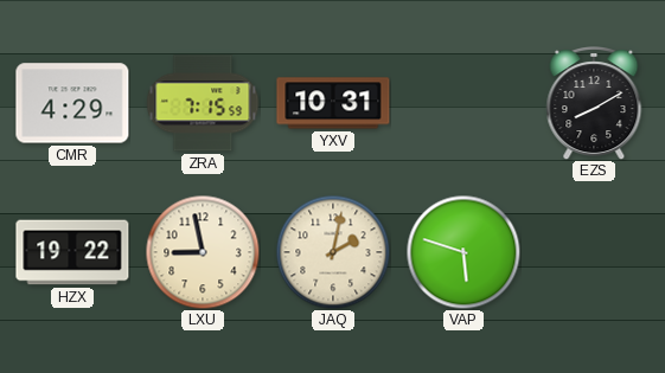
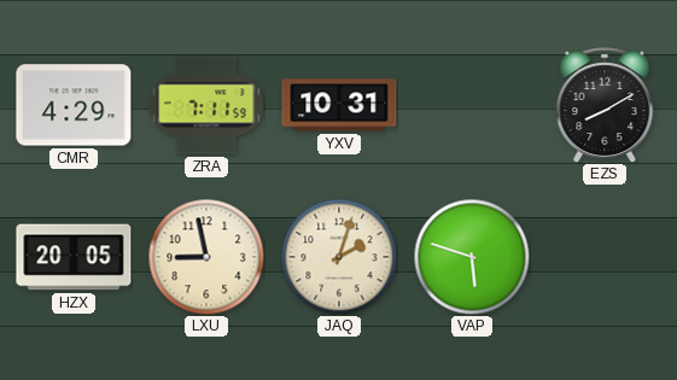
ZRA: 7:15 -> 7:11 (206, 105)
HZX: 19:22 -> 20:05 (74, 257)
JAQ: 2:02 -> 2:03 (339, 257)
